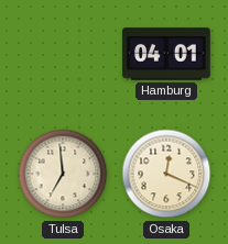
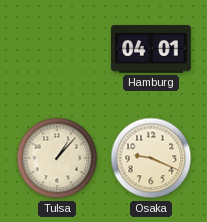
Tulsa: 6:59 -> 1:07 (57, 158)
Osaka: 12:19 -> 9:19 (151, 158)
